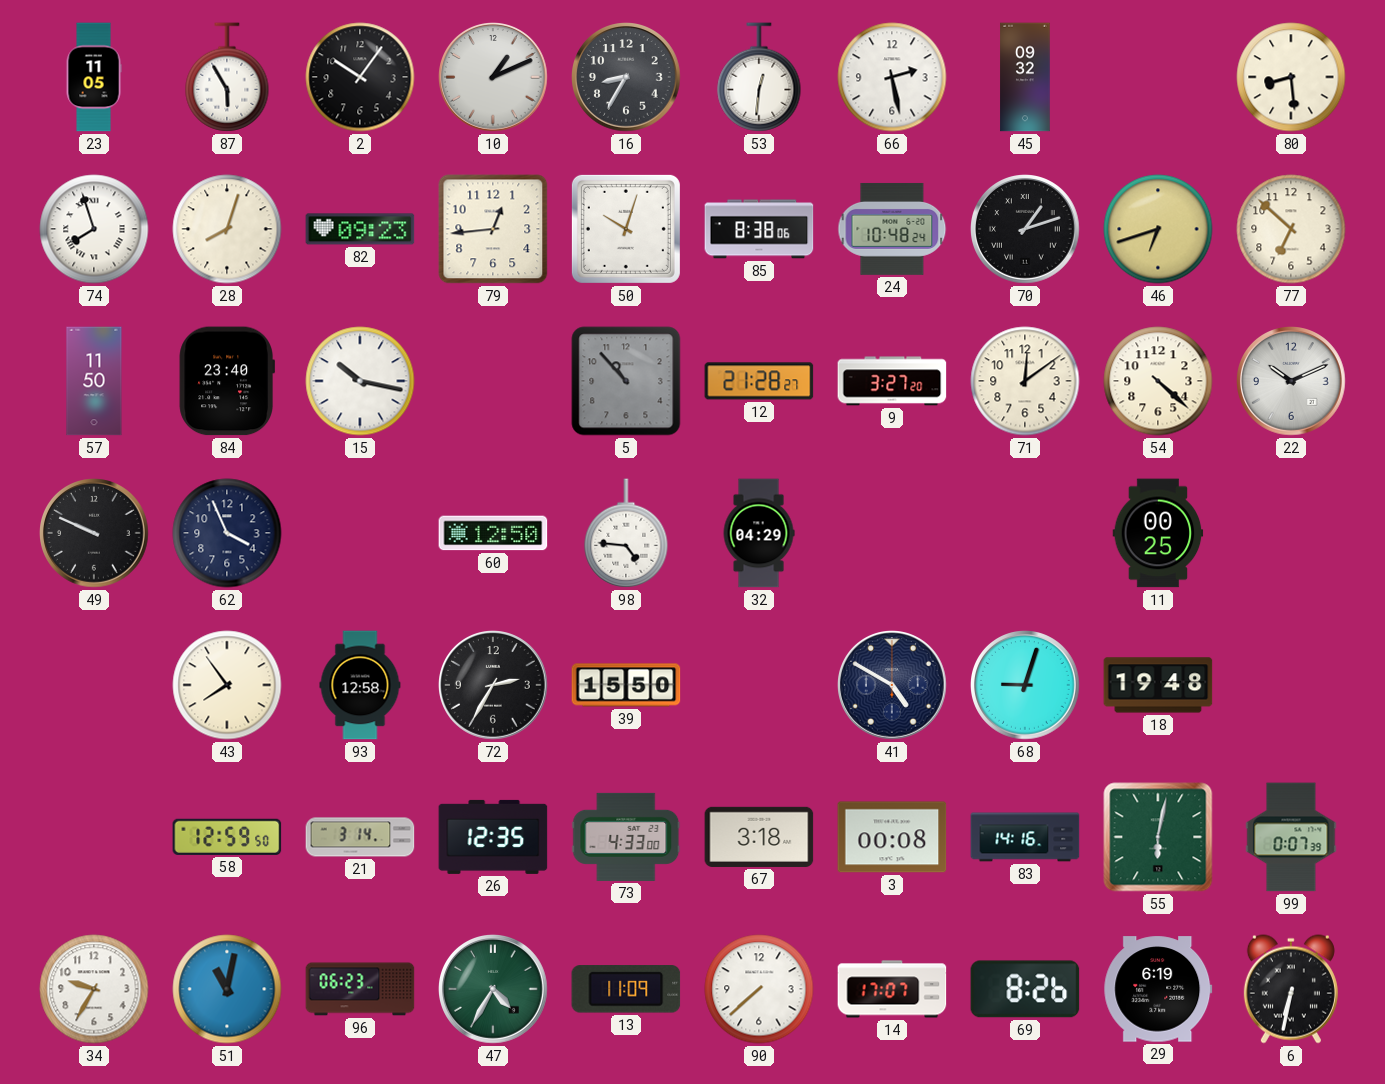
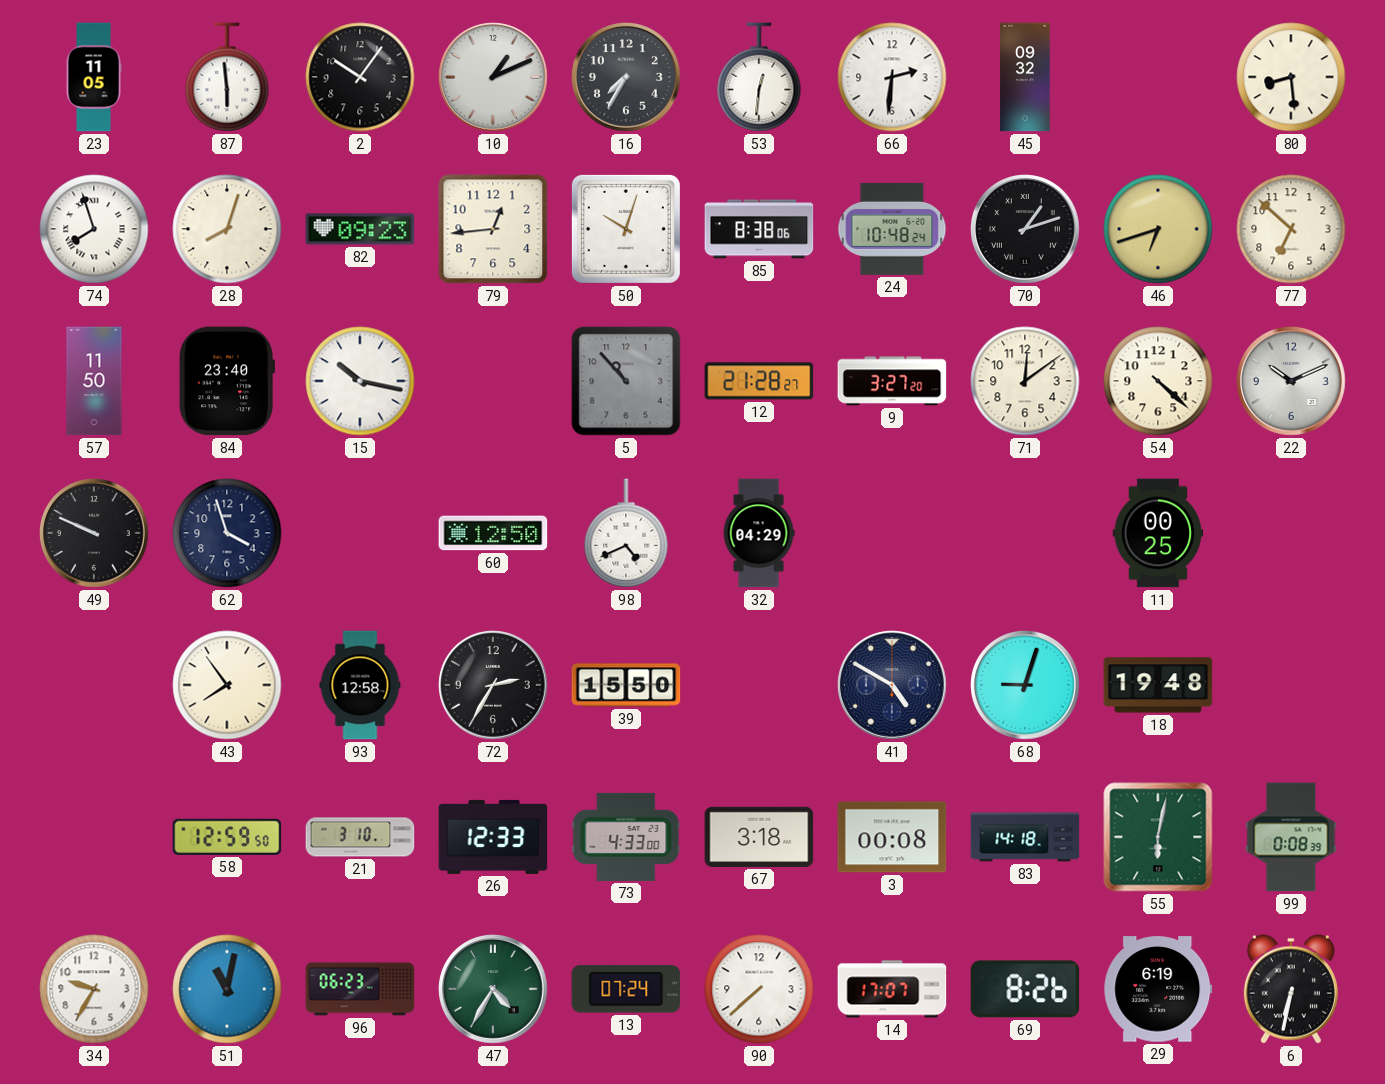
87: 5:55 -> 5:59 (227, 77)
16: 8:35 -> 7:35 (627, 78)
66: 2:28 -> 2:31 (892, 77)
62: 3:56 -> 3:57 (227, 533)
98: 4:46 -> 4:41 (626, 533)
21: 3:14 -> 3:10 (360, 837)
26: 12:35 -> 12:33 (493, 837)
83: 14:16 -> 14:18 (1025, 837)
99: 0:07 -> 0:08 (1291, 837)
13: 11:09 -> 07:24 (626, 989)
